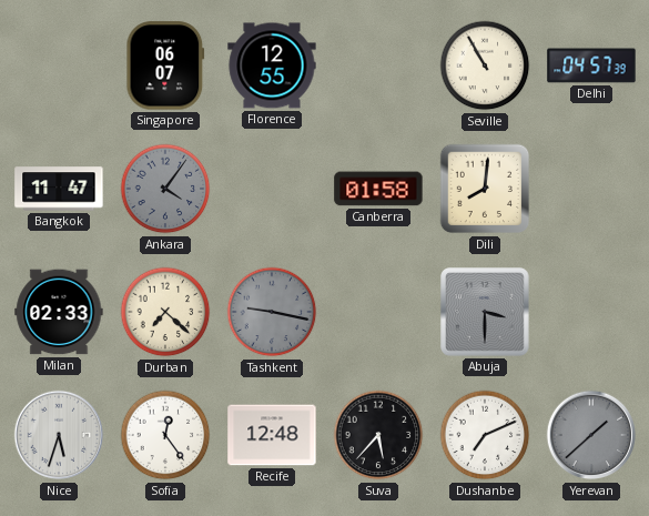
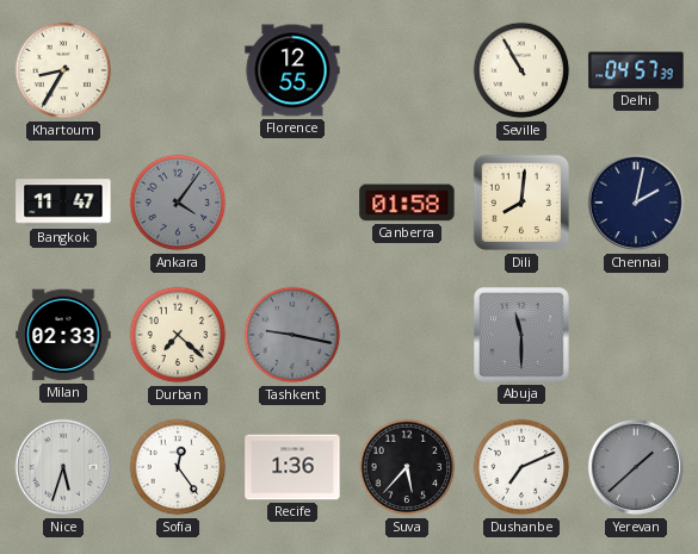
Khartoum: none -> 8:35 (63, 70)
Singapore: 06:07 -> none (165, 65)
Chennai: none -> 2:02 (636, 203)
Abuja: 3:30 -> 11:30 (521, 335)
Recife: 12:48 -> 1:36 (292, 467)
